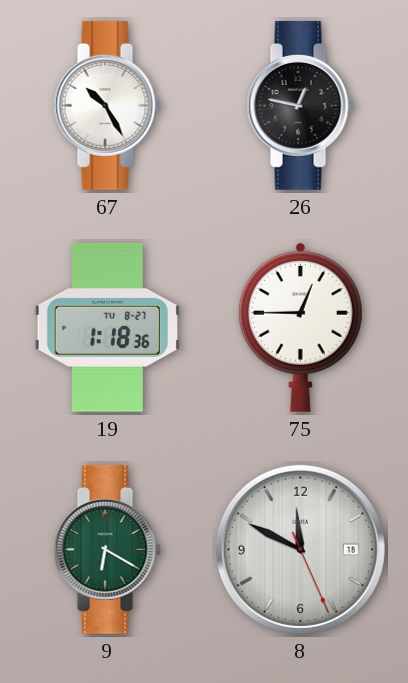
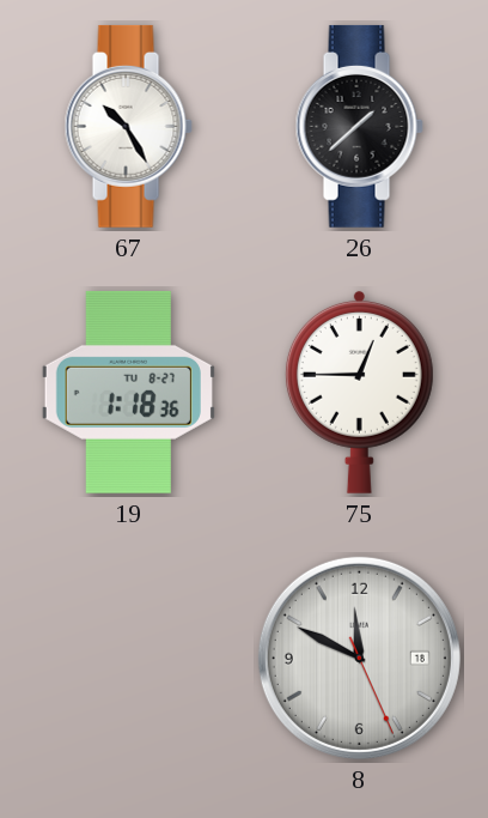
26: 12:47 -> 1:38 (359, 126)
9: 6:20 -> none (107, 549)
